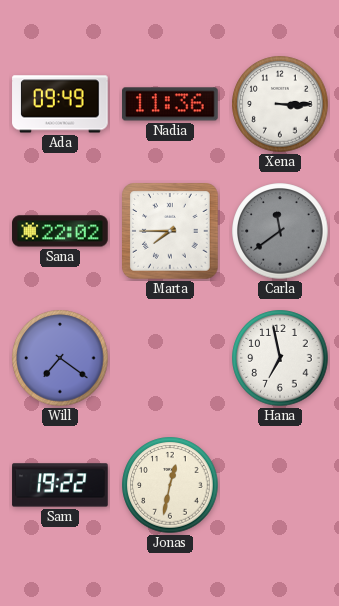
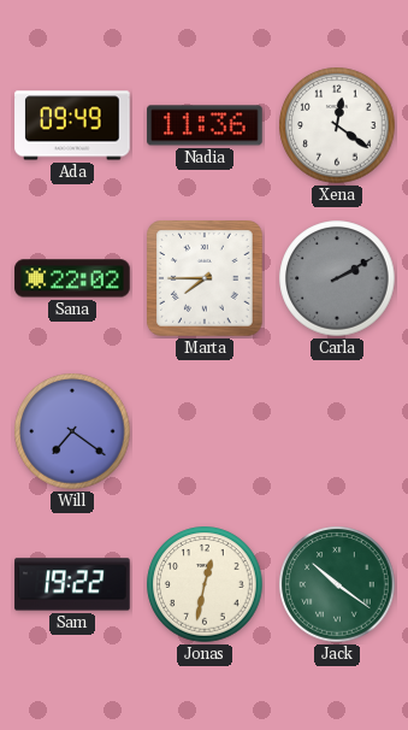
Xena: 3:15 -> 12:21 (337, 125)
Carla: 11:39 -> 2:10 (337, 278)
Hana: 6:58 -> none (280, 358)
Jack: none -> 10:21 (337, 584)
